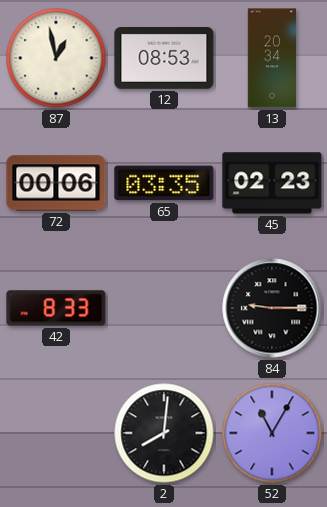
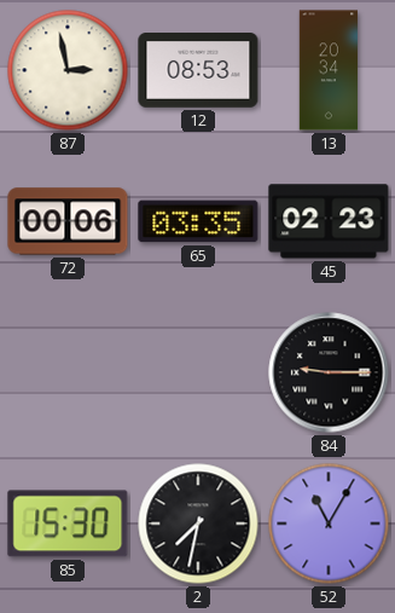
87: 12:58 -> 2:58 (68, 70)
42: 8:33 -> none (56, 308)
85: none -> 15:30 (68, 524)
2: 8:01 -> 7:32 (198, 524)
